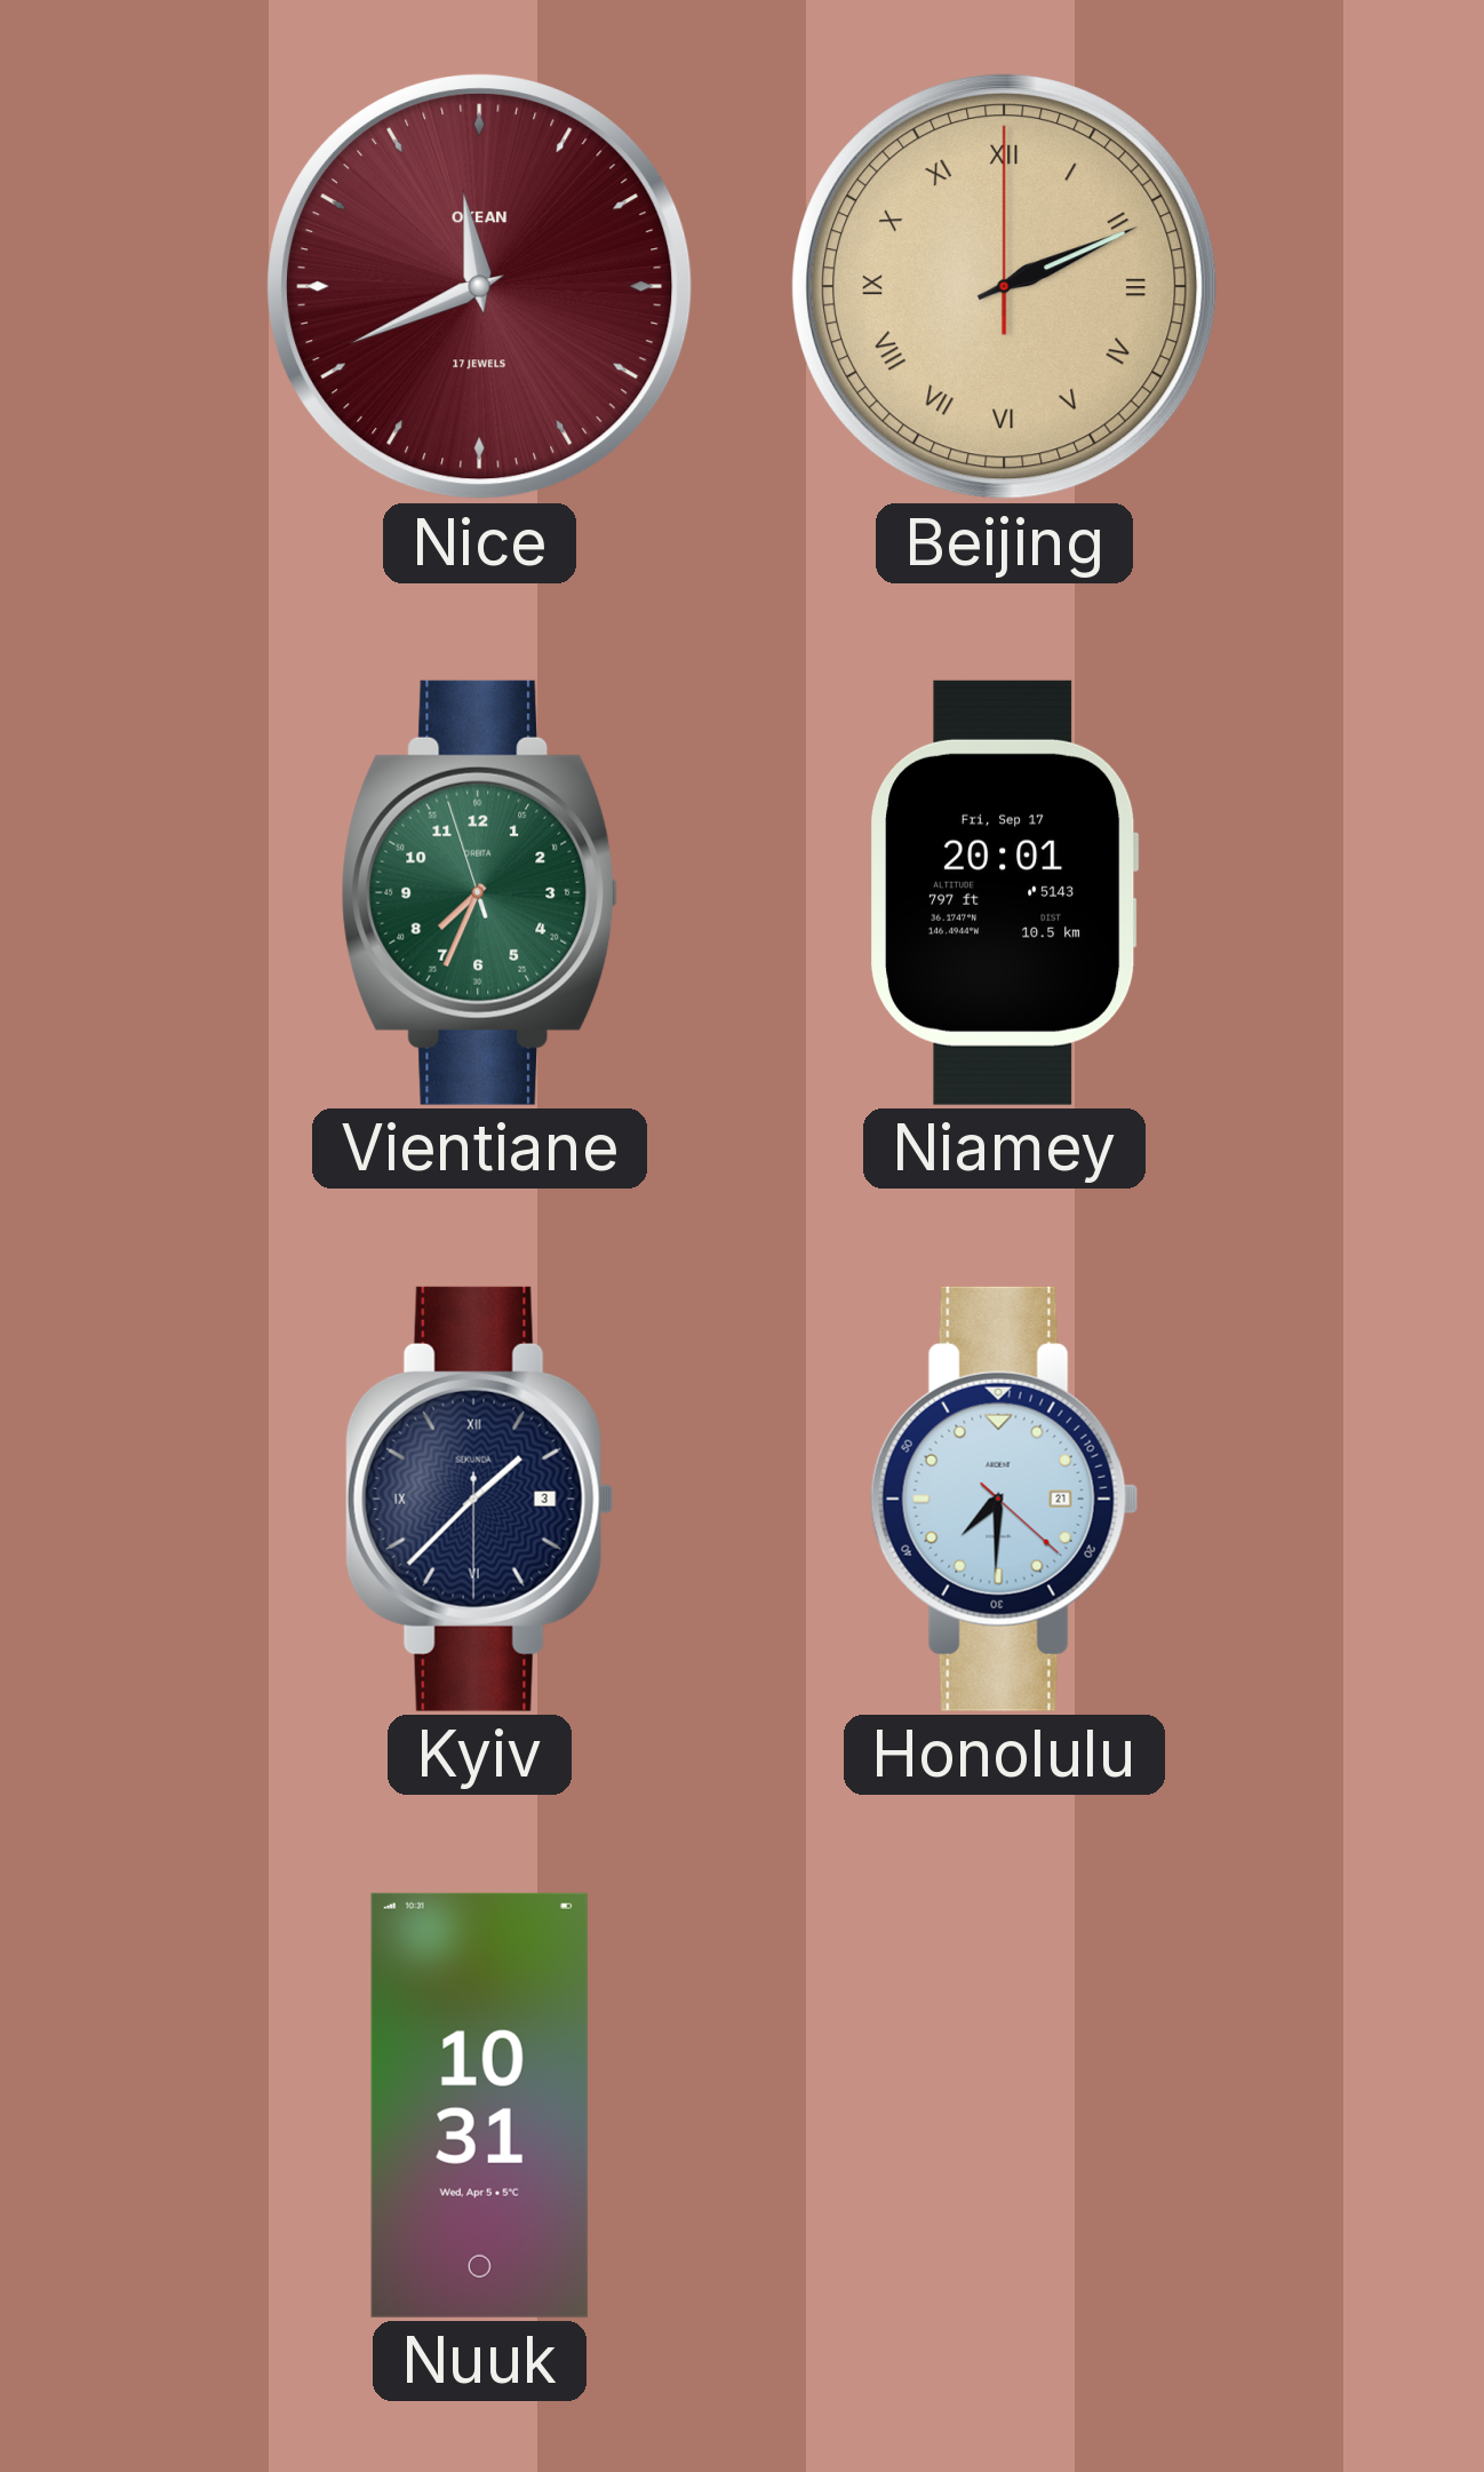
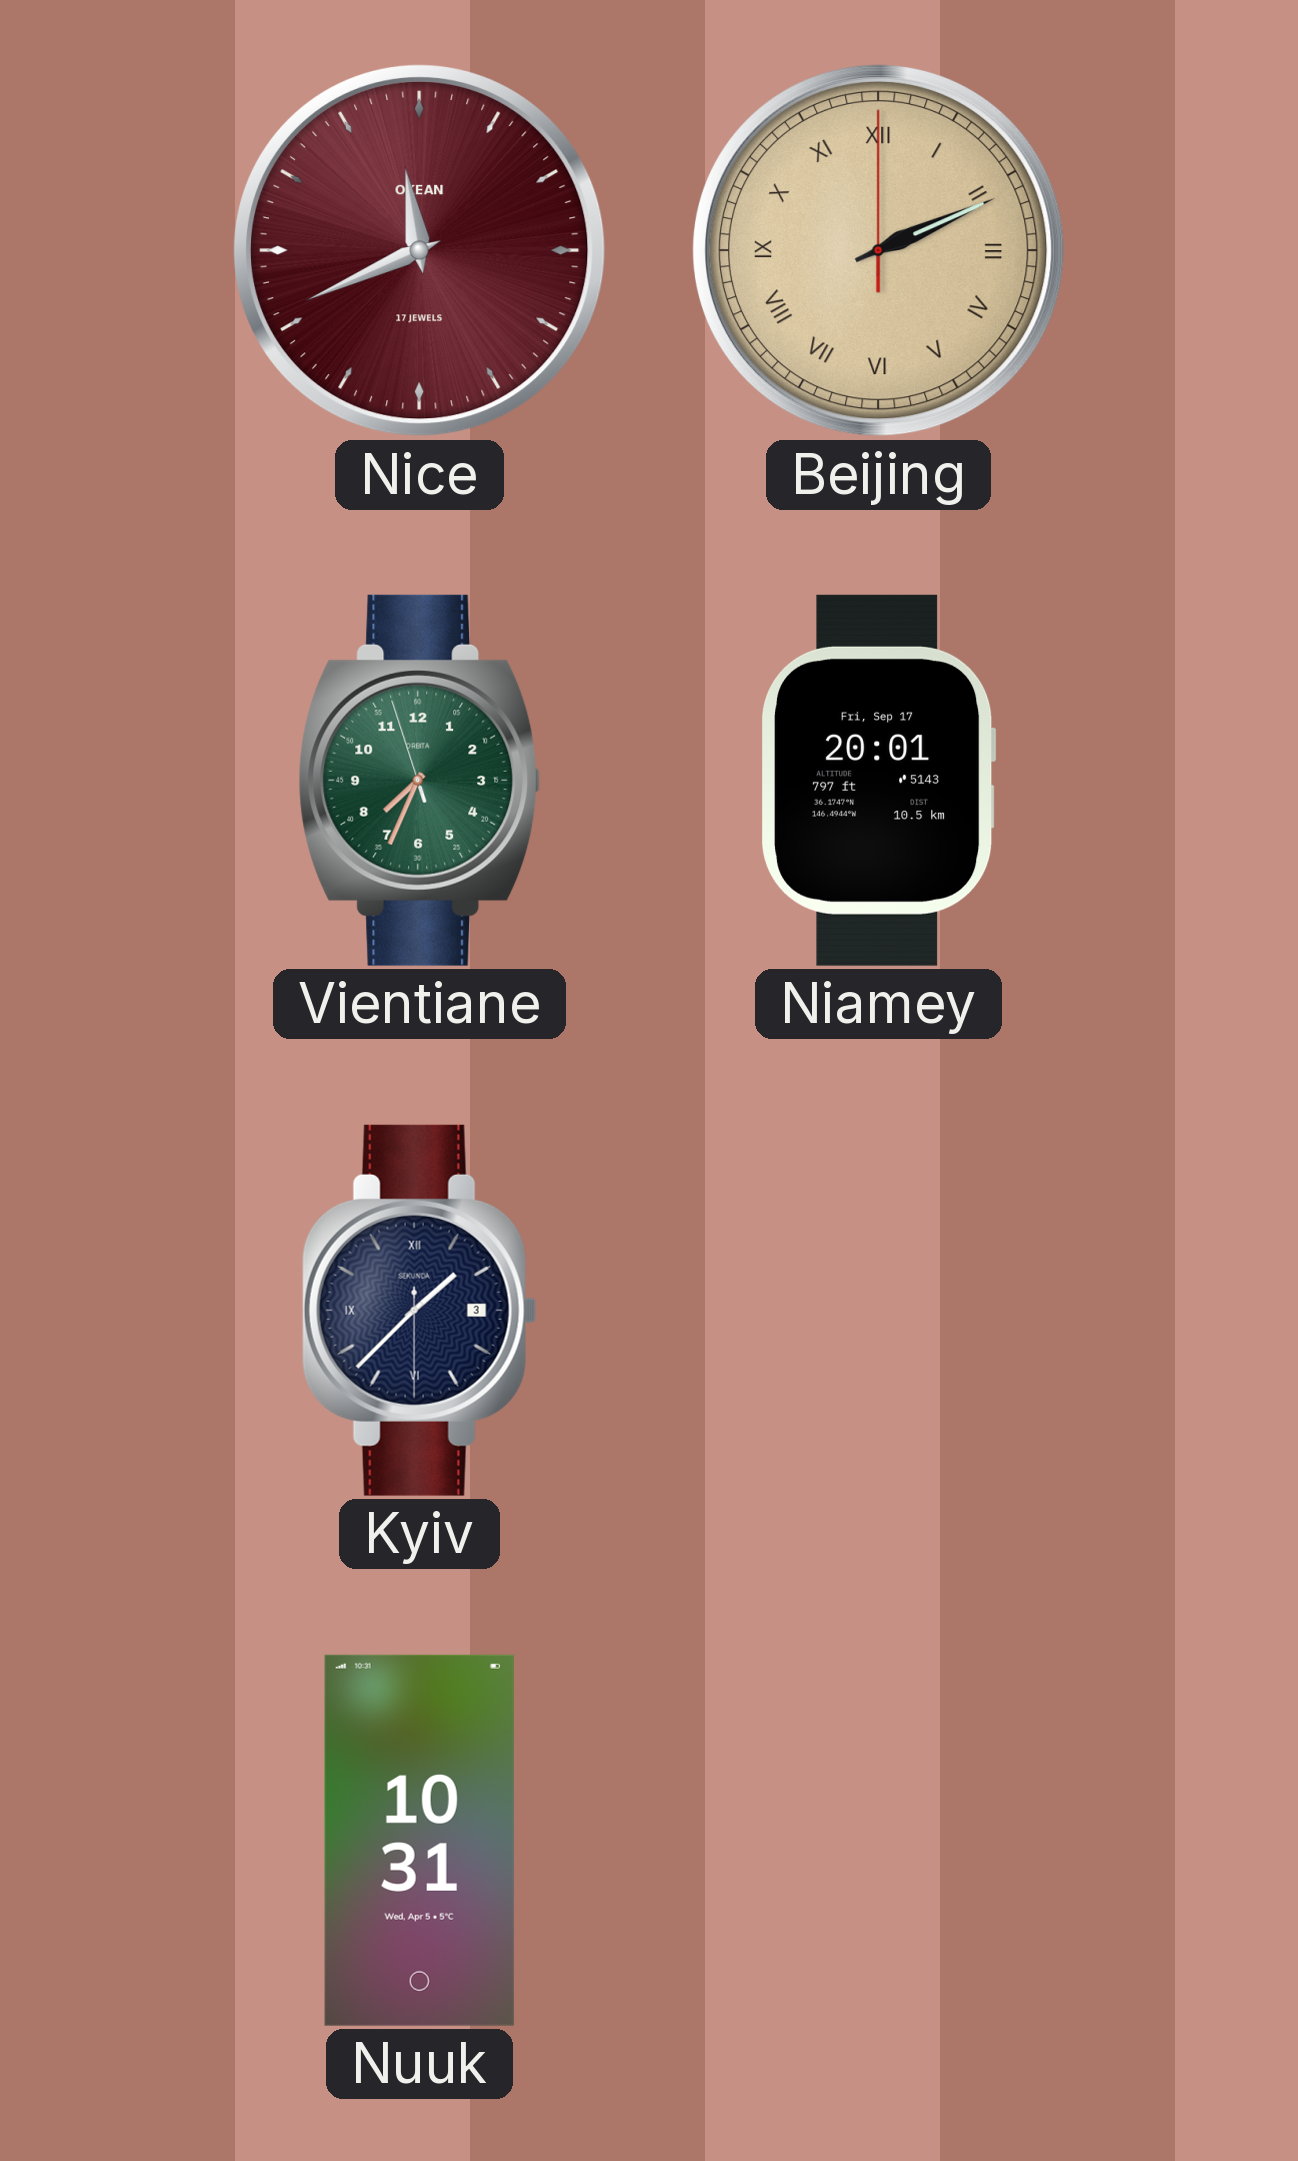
Honolulu: 7:30 -> none (1004, 1499)
